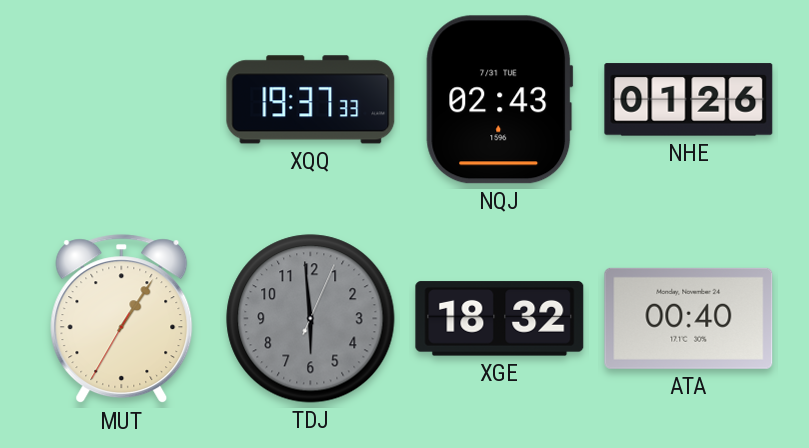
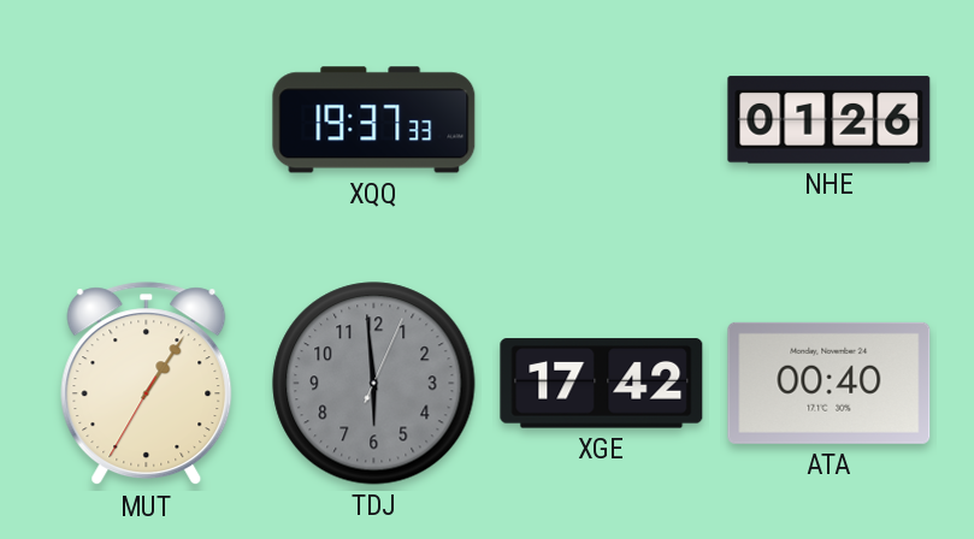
NQJ: 02:43 -> none (500, 100)
XGE: 18:32 -> 17:42 (602, 384)
